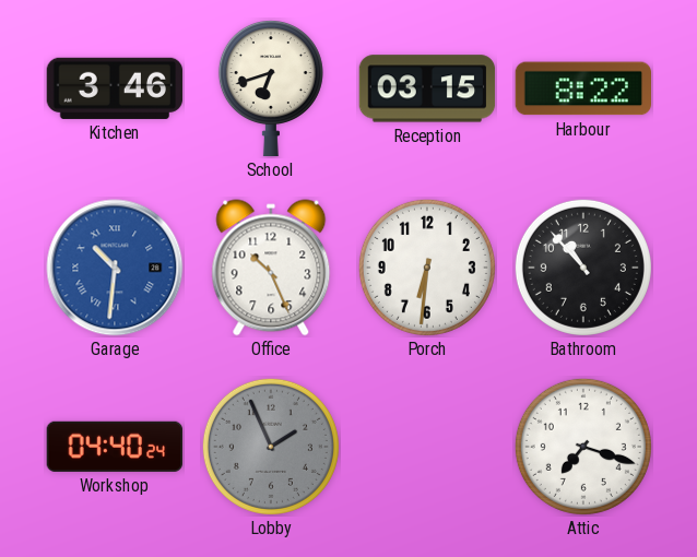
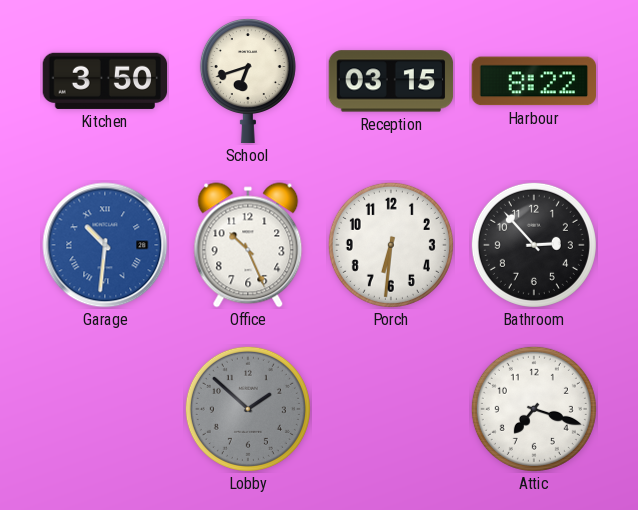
Kitchen: 3:46 -> 3:50 (105, 81)
Bathroom: 10:53 -> 2:53 (534, 245)
Workshop: 04:40 -> none (114, 447)
Lobby: 1:56 -> 1:52 (248, 409)
